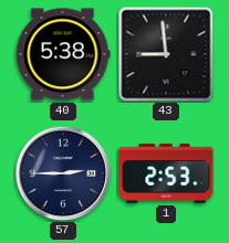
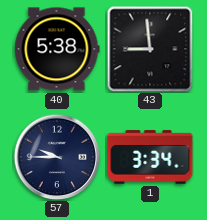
57: 2:45 -> 9:45 (57, 157)
1: 2:53 -> 3:34 (150, 157)
